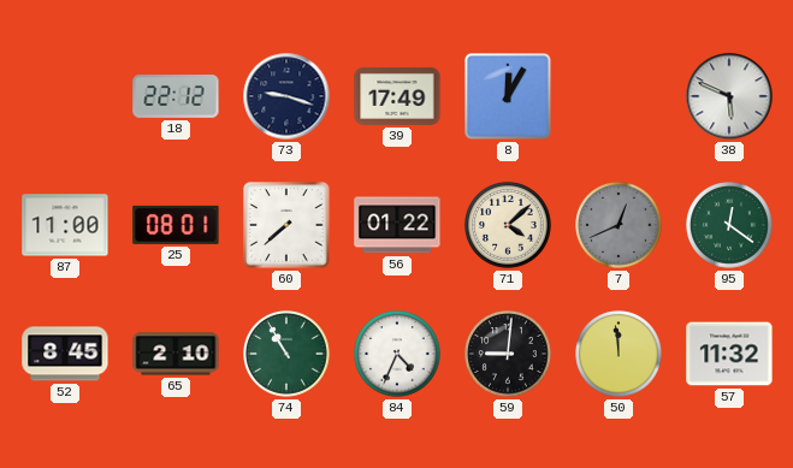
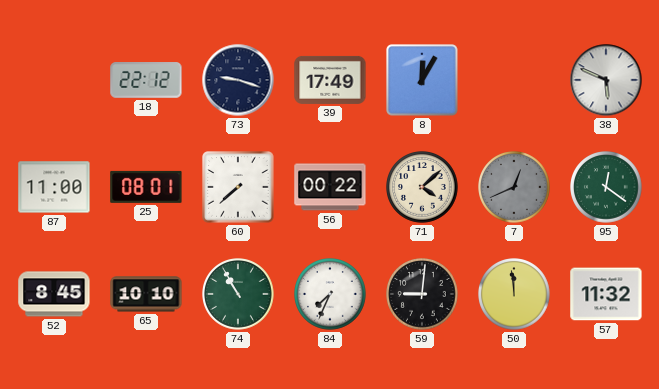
56: 01:22 -> 00:22 (330, 187)
65: 2:10 -> 10:10 (146, 294)
84: 4:34 -> 7:34 (330, 294)
